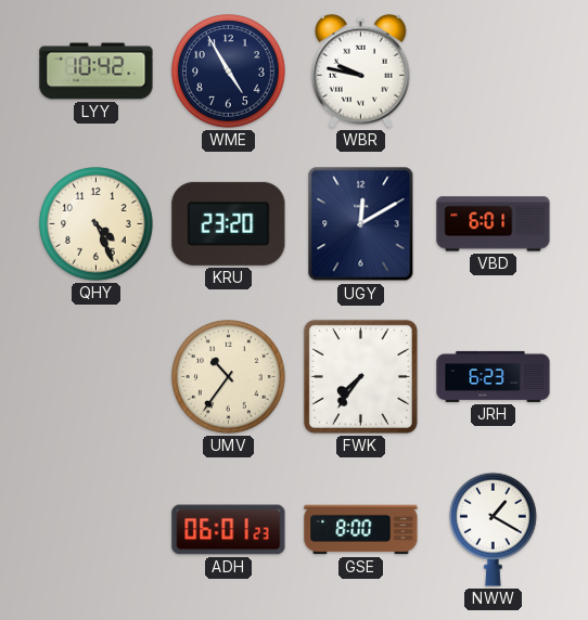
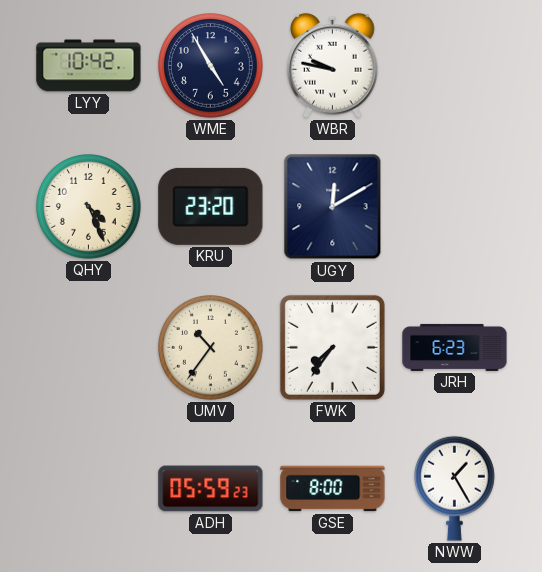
VBD: 6:01 -> none (494, 224)
ADH: 06:01 -> 05:59 (211, 489)
NWW: 1:20 -> 1:25 (455, 488)
